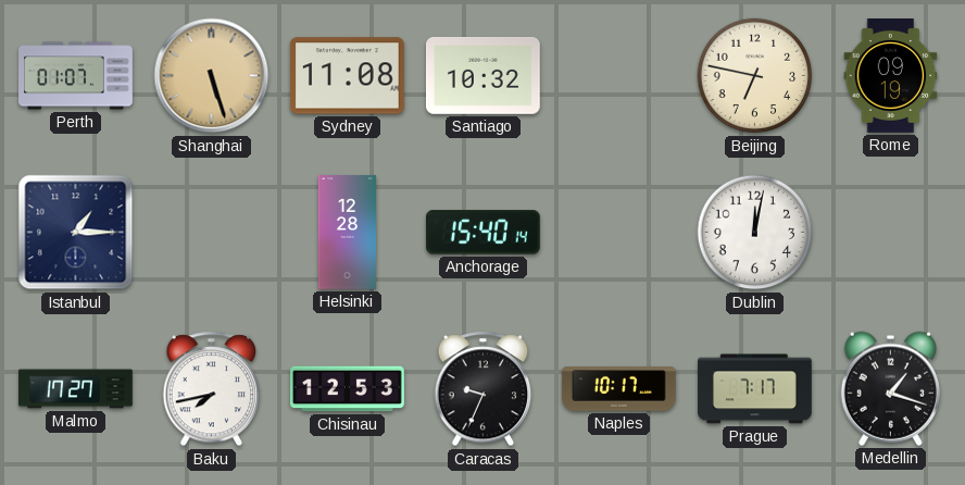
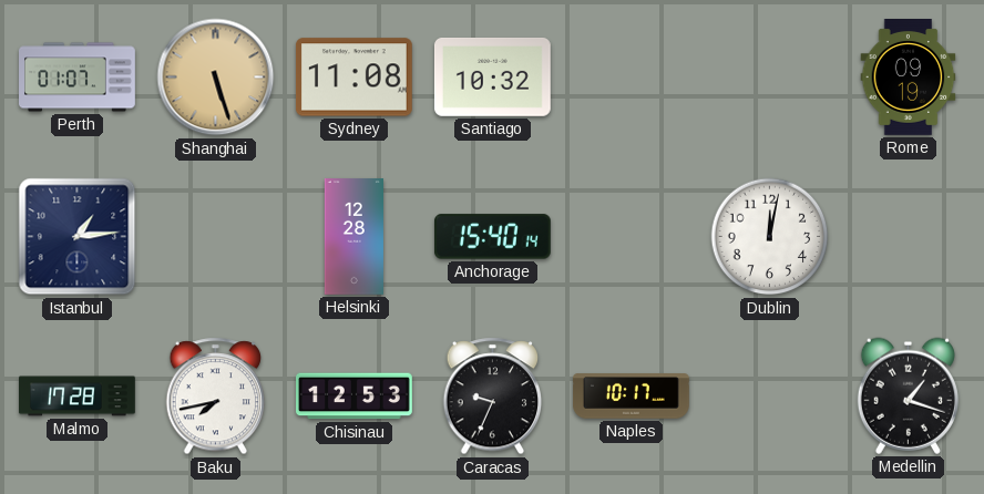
Beijing: 6:47 -> none (755, 76)
Istanbul: 1:15 -> 1:14 (78, 237)
Malmo: 17:27 -> 17:28 (78, 397)
Prague: 7:17 -> none (755, 389)
